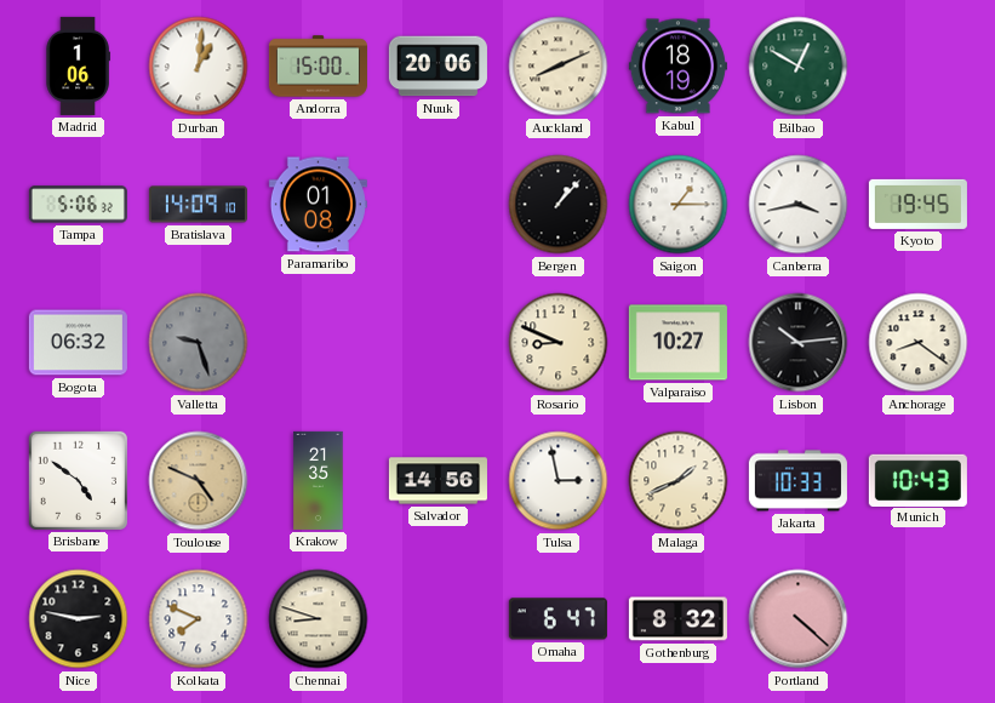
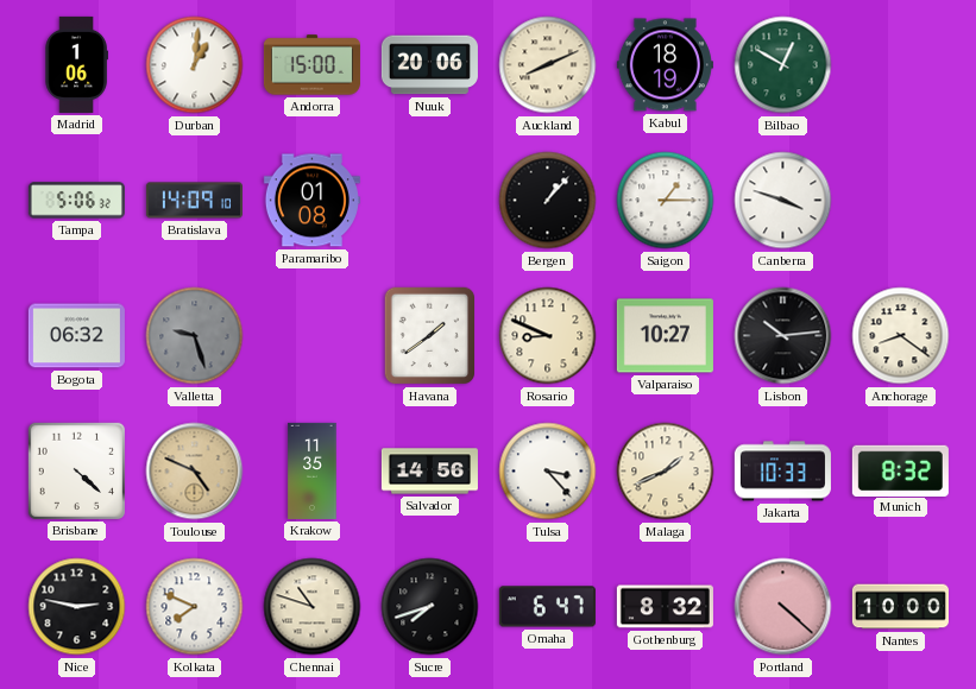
Canberra: 3:43 -> 3:48 (783, 201)
Kyoto: 19:45 -> none (917, 204)
Havana: none -> 1:39 (430, 336)
Brisbane: 4:51 -> 4:22 (76, 470)
Krakow: 21:35 -> 11:35 (313, 470)
Tulsa: 2:58 -> 3:23 (548, 472)
Munich: 10:43 -> 8:32 (900, 470)
Chennai: 8:48 -> 10:48 (313, 607)
Sucre: none -> 7:42 (430, 607)
Nantes: none -> 10:00 (900, 607)
